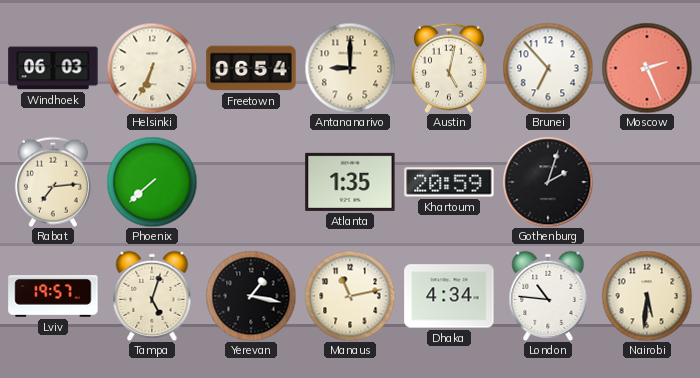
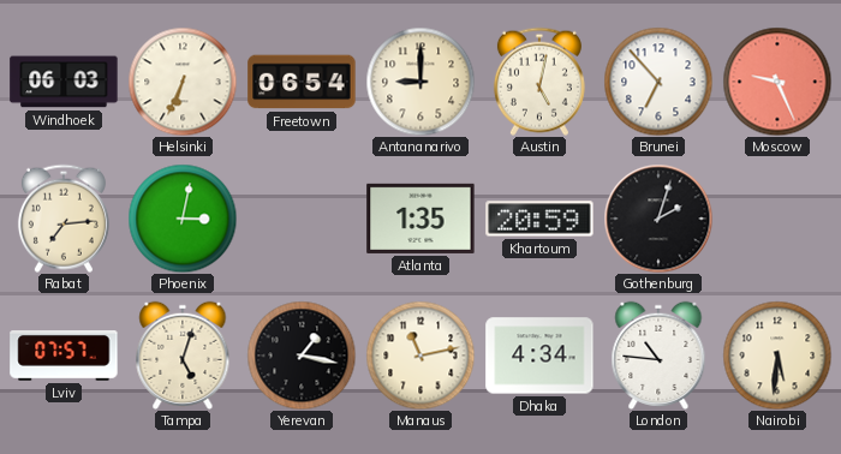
Moscow: 2:26 -> 9:26 (777, 82)
Phoenix: 7:38 -> 3:02 (183, 219)
Lviv: 19:57 -> 07:57 (64, 357)
